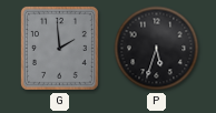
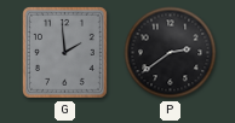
P: 5:33 -> 2:39 (171, 53)
